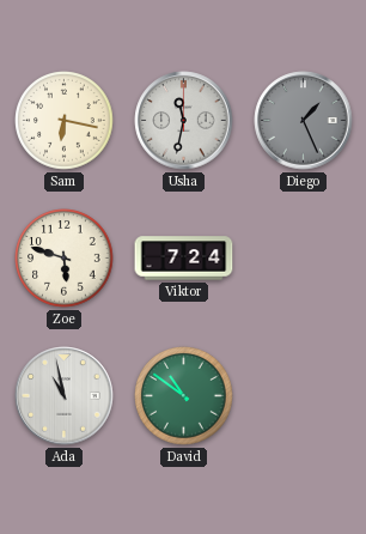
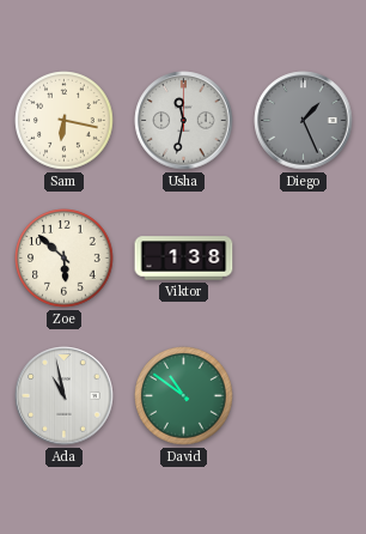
Zoe: 5:48 -> 5:52 (65, 259)
Viktor: 7:24 -> 1:38 (184, 259)
